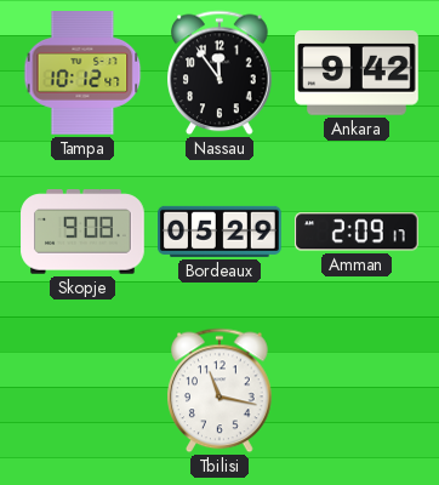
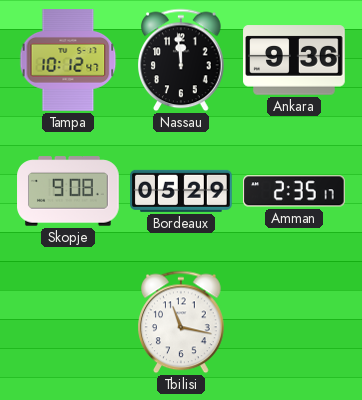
Nassau: 11:54 -> 11:59 (182, 60)
Ankara: 9:42 -> 9:36 (294, 60)
Amman: 2:09 -> 2:35 (295, 191)
